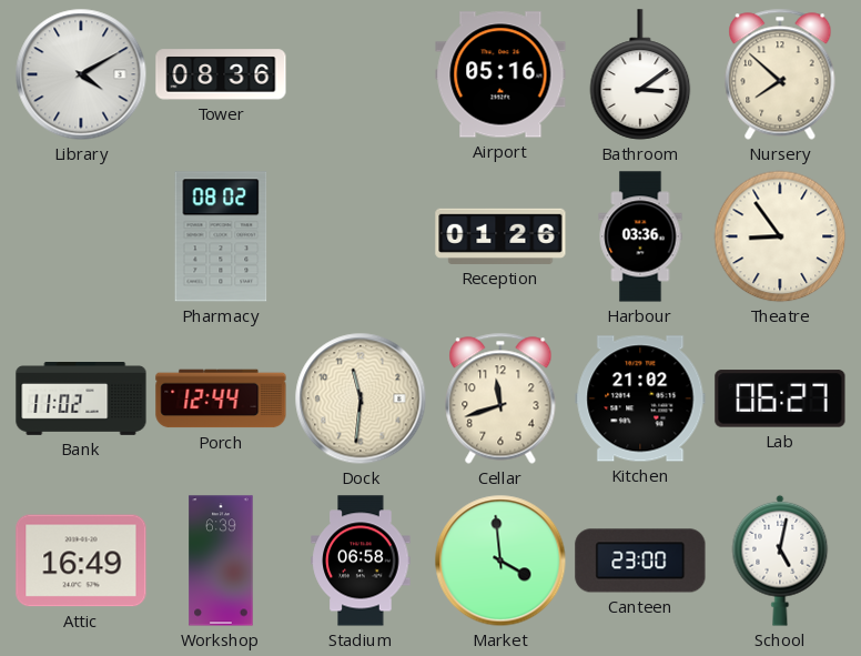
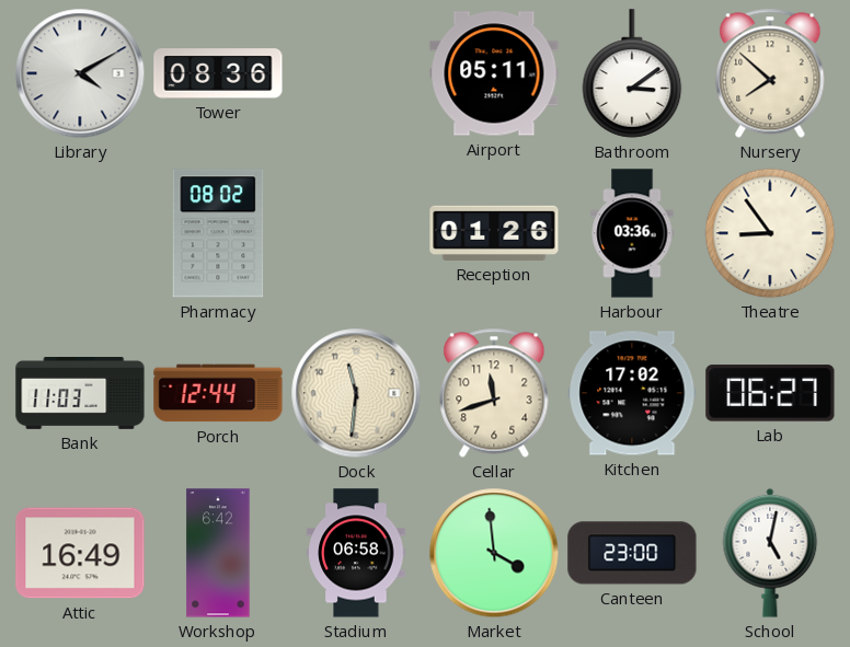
Airport: 05:16 -> 05:11 (494, 73)
Bank: 11:02 -> 11:03 (80, 394)
Kitchen: 21:02 -> 17:02 (632, 393)
Workshop: 6:39 -> 6:42 (218, 553)
